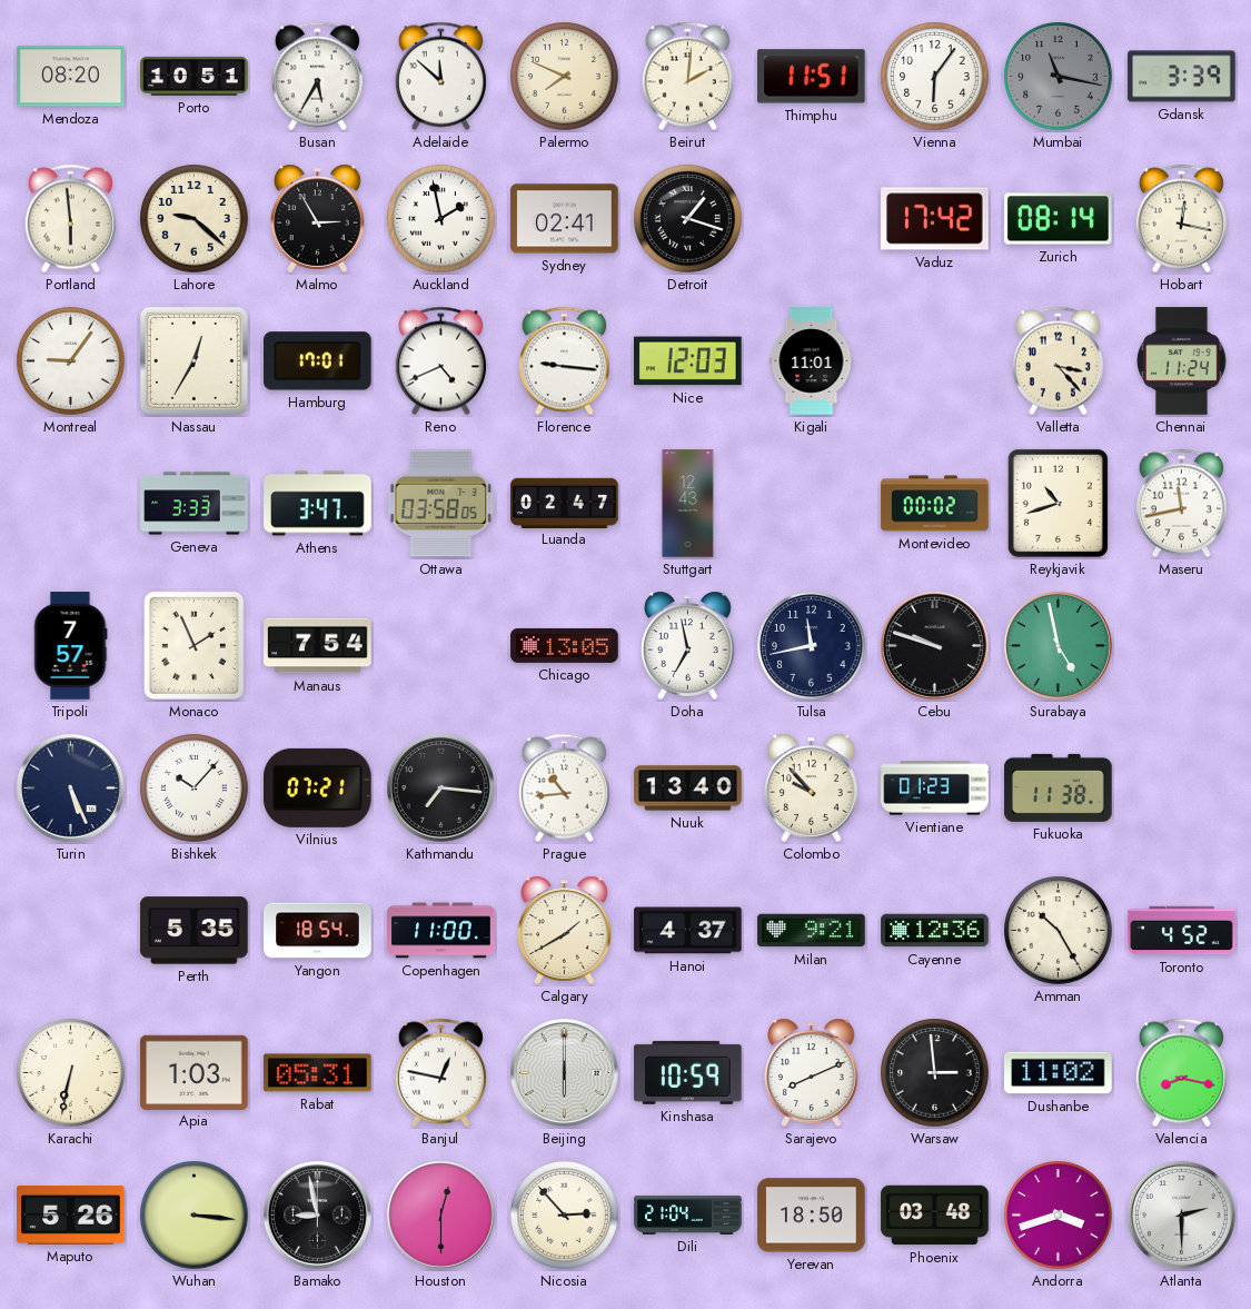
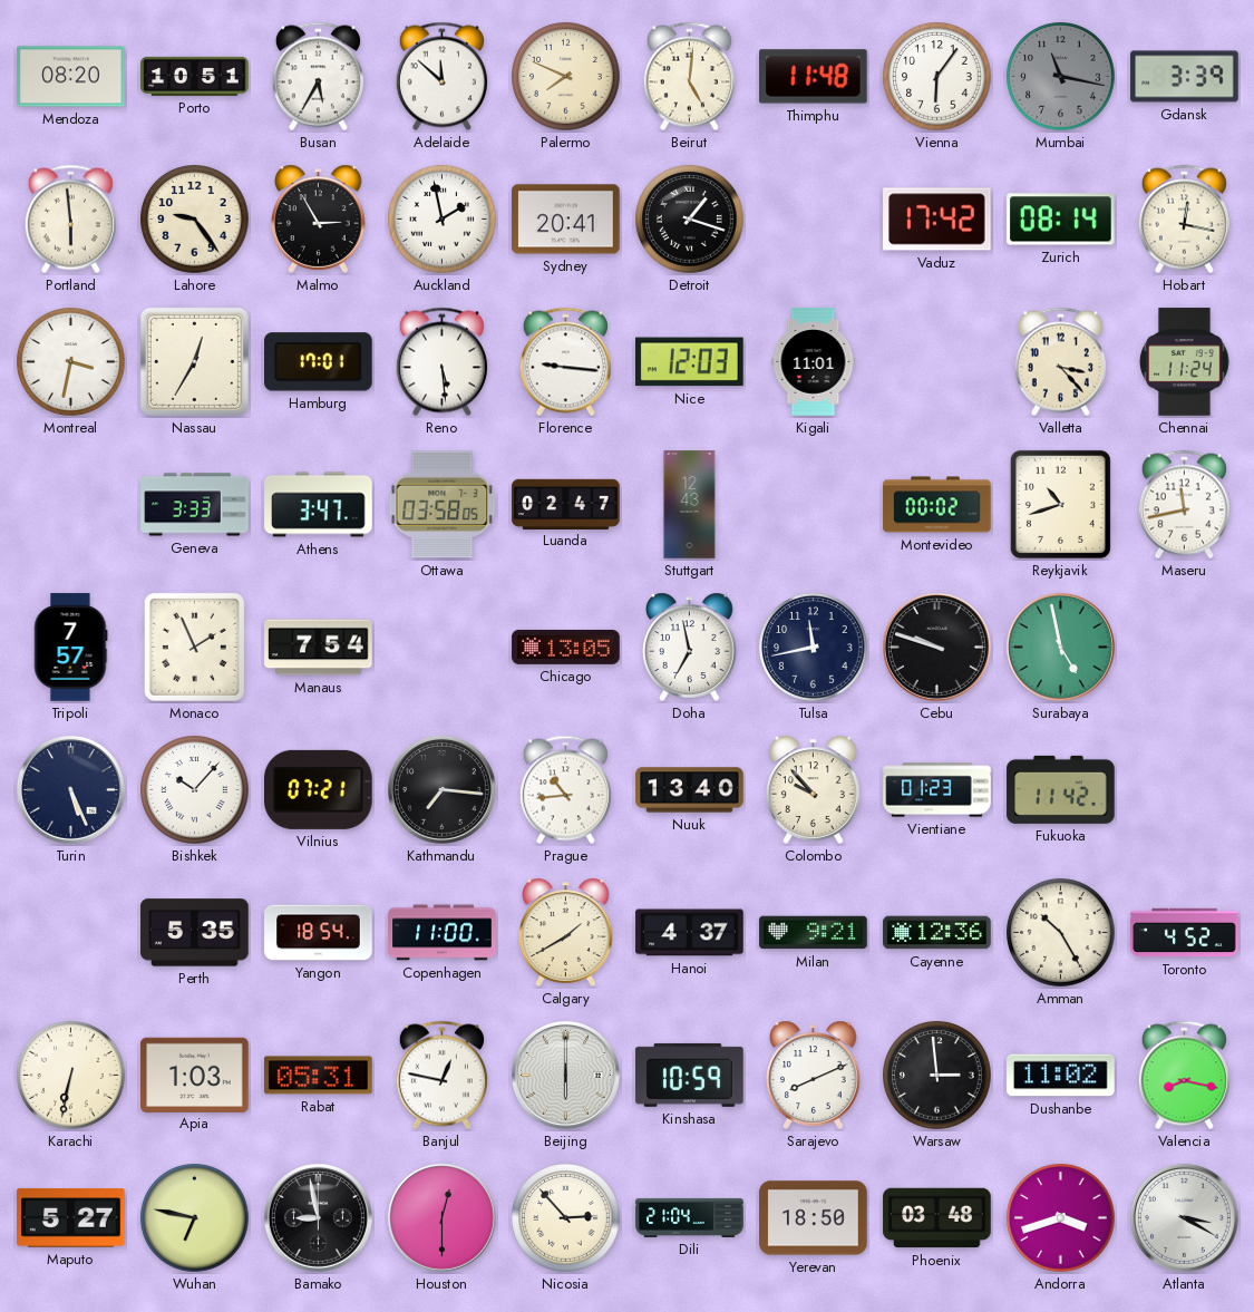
Beirut: 2:01 -> 5:01 (689, 77)
Thimphu: 11:51 -> 11:48 (814, 77)
Lahore: 9:22 -> 9:24 (195, 220)
Sydney: 02:41 -> 20:41 (566, 220)
Montreal: 9:06 -> 3:32 (71, 362)
Reno: 4:41 -> 5:29 (441, 362)
Fukuoka: 11:38 -> 11:42 (1061, 789)
Maputo: 5:26 -> 5:27 (71, 1218)
Wuhan: 3:16 -> 6:47 (195, 1218)
Atlanta: 2:30 -> 3:20 (1184, 1217)
